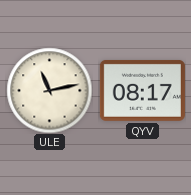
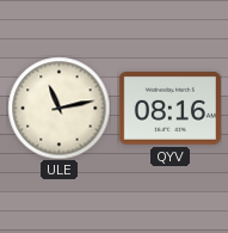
QYV: 08:17 -> 08:16 (170, 108)
